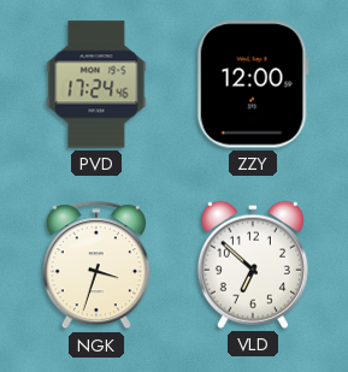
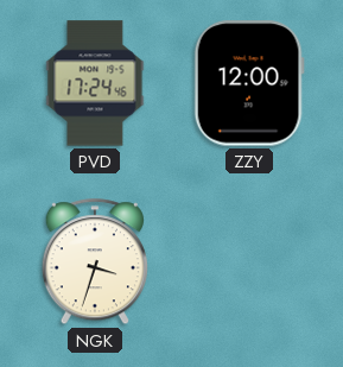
VLD: 6:52 -> none (253, 265)
